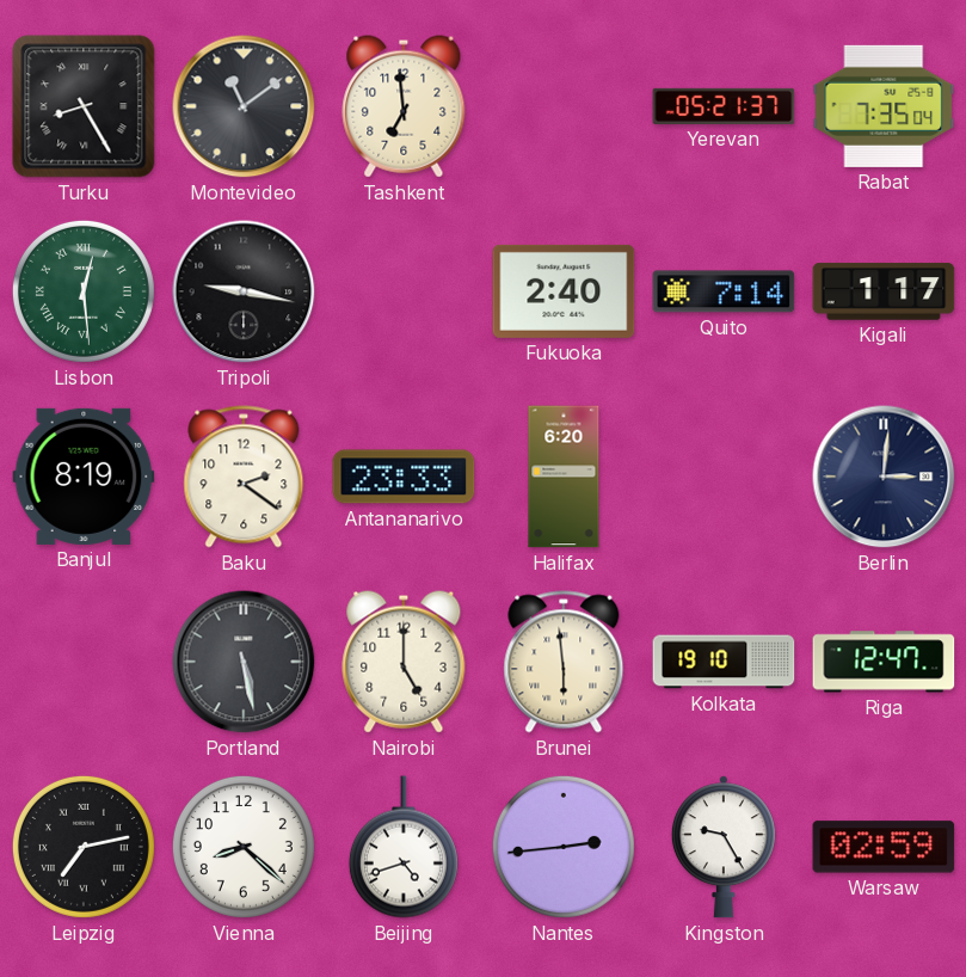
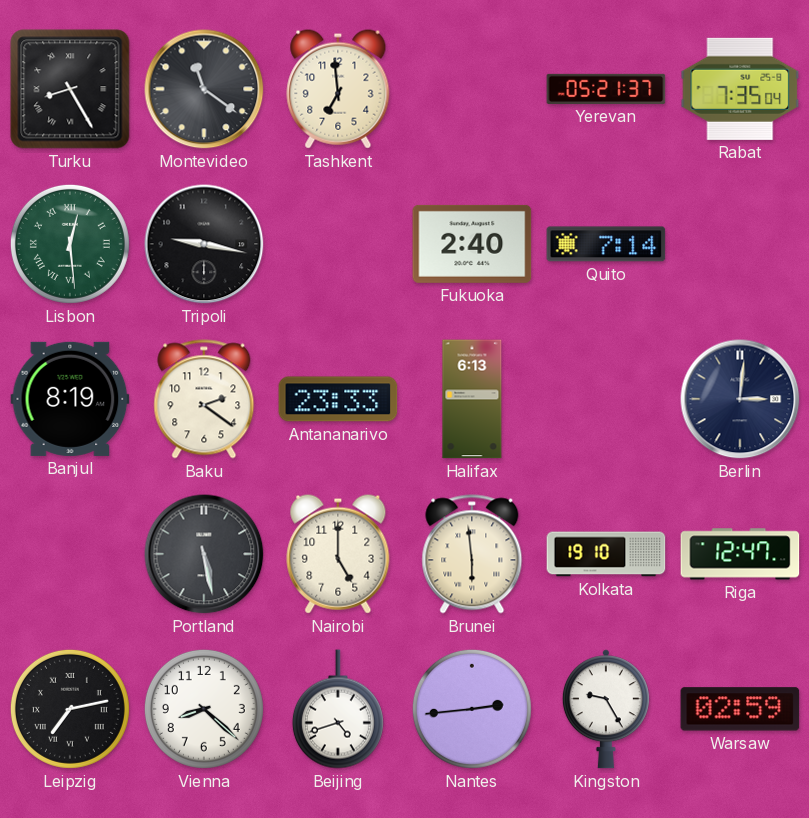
Montevideo: 11:09 -> 11:21 (204, 89)
Kigali: 1:17 -> none (884, 291)
Halifax: 6:20 -> 6:13 (472, 399)
